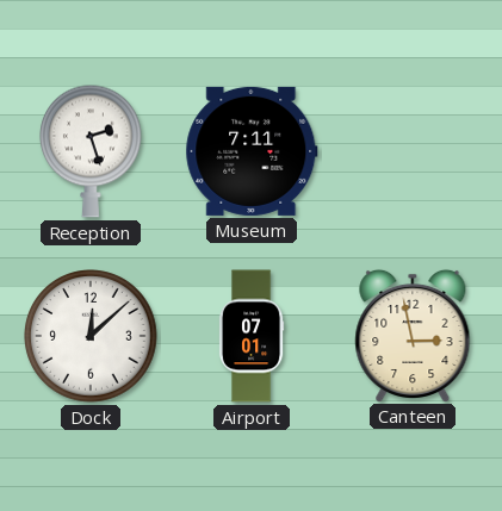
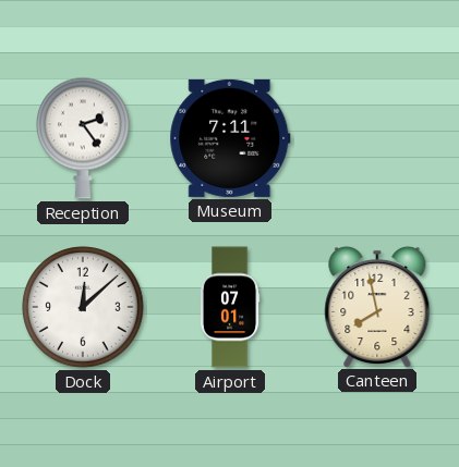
Reception: 2:27 -> 2:24 (84, 138)
Canteen: 2:58 -> 7:58 (377, 306)
